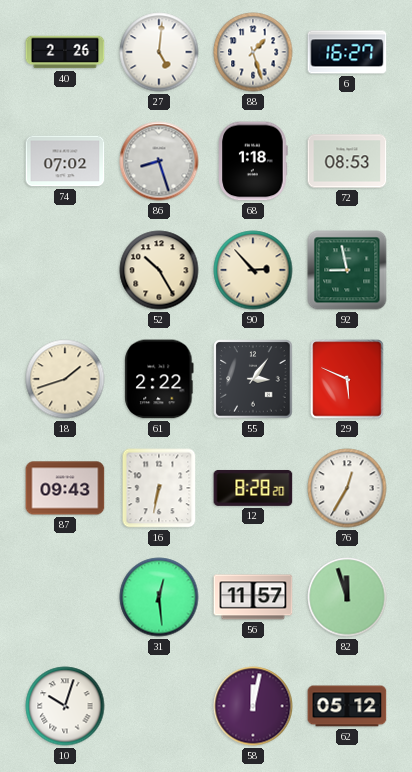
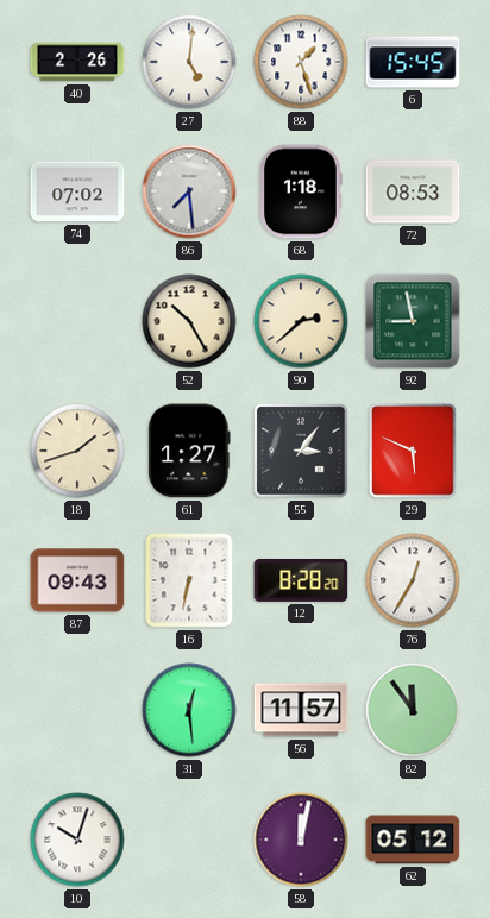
6: 16:27 -> 15:45 (413, 62)
86: 8:27 -> 7:29 (189, 191)
90: 2:53 -> 2:38 (301, 321)
61: 2:22 -> 1:27 (189, 451)
82: 11:57 -> 11:54 (413, 710)
